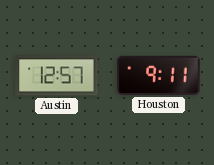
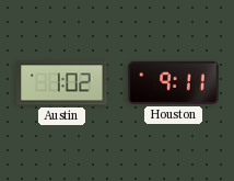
Austin: 12:57 -> 1:02 (62, 83)
